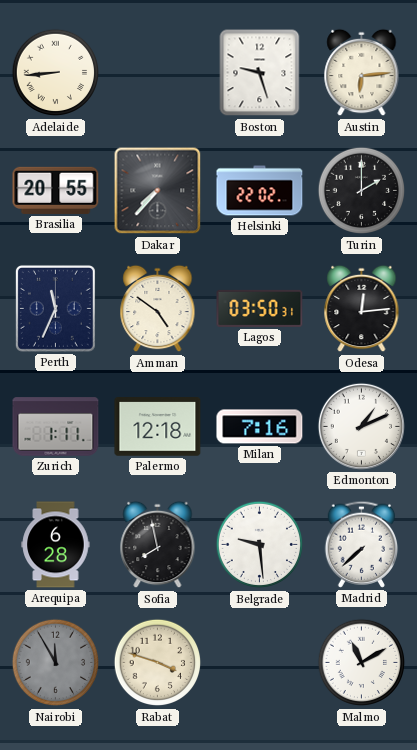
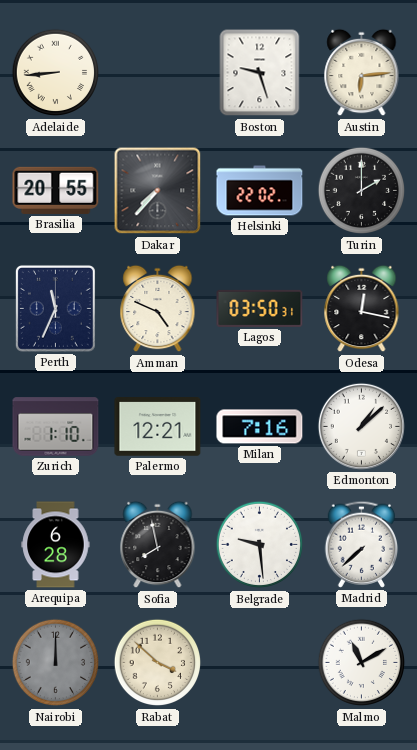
Amman: 4:51 -> 4:49 (158, 309)
Odesa: 12:14 -> 12:17 (362, 309)
Zurich: 1:11 -> 1:10 (56, 427)
Palermo: 12:18 -> 12:21 (158, 427)
Edmonton: 1:11 -> 1:08 (361, 426)
Nairobi: 11:55 -> 12:00 (56, 663)
Rabat: 3:48 -> 3:52 (158, 663)
